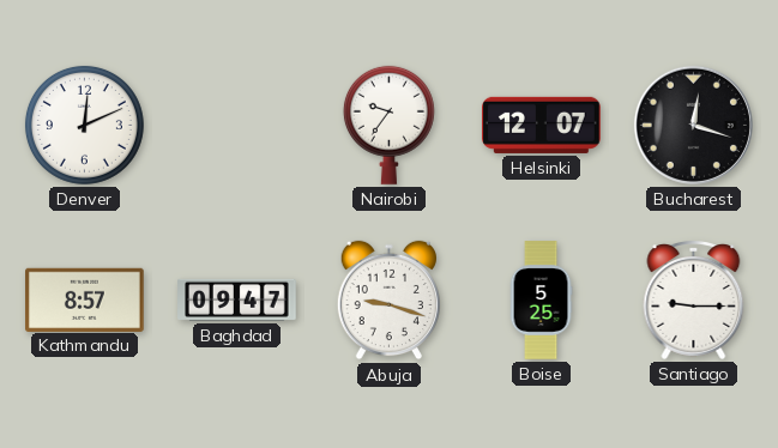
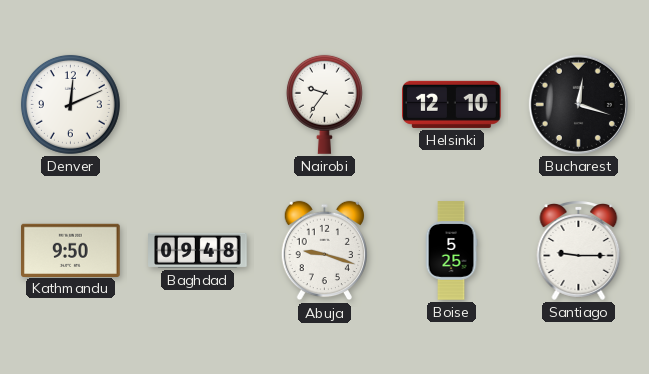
Helsinki: 12:07 -> 12:10 (452, 104)
Kathmandu: 8:57 -> 9:50 (71, 250)
Baghdad: 09:47 -> 09:48 (198, 250)
